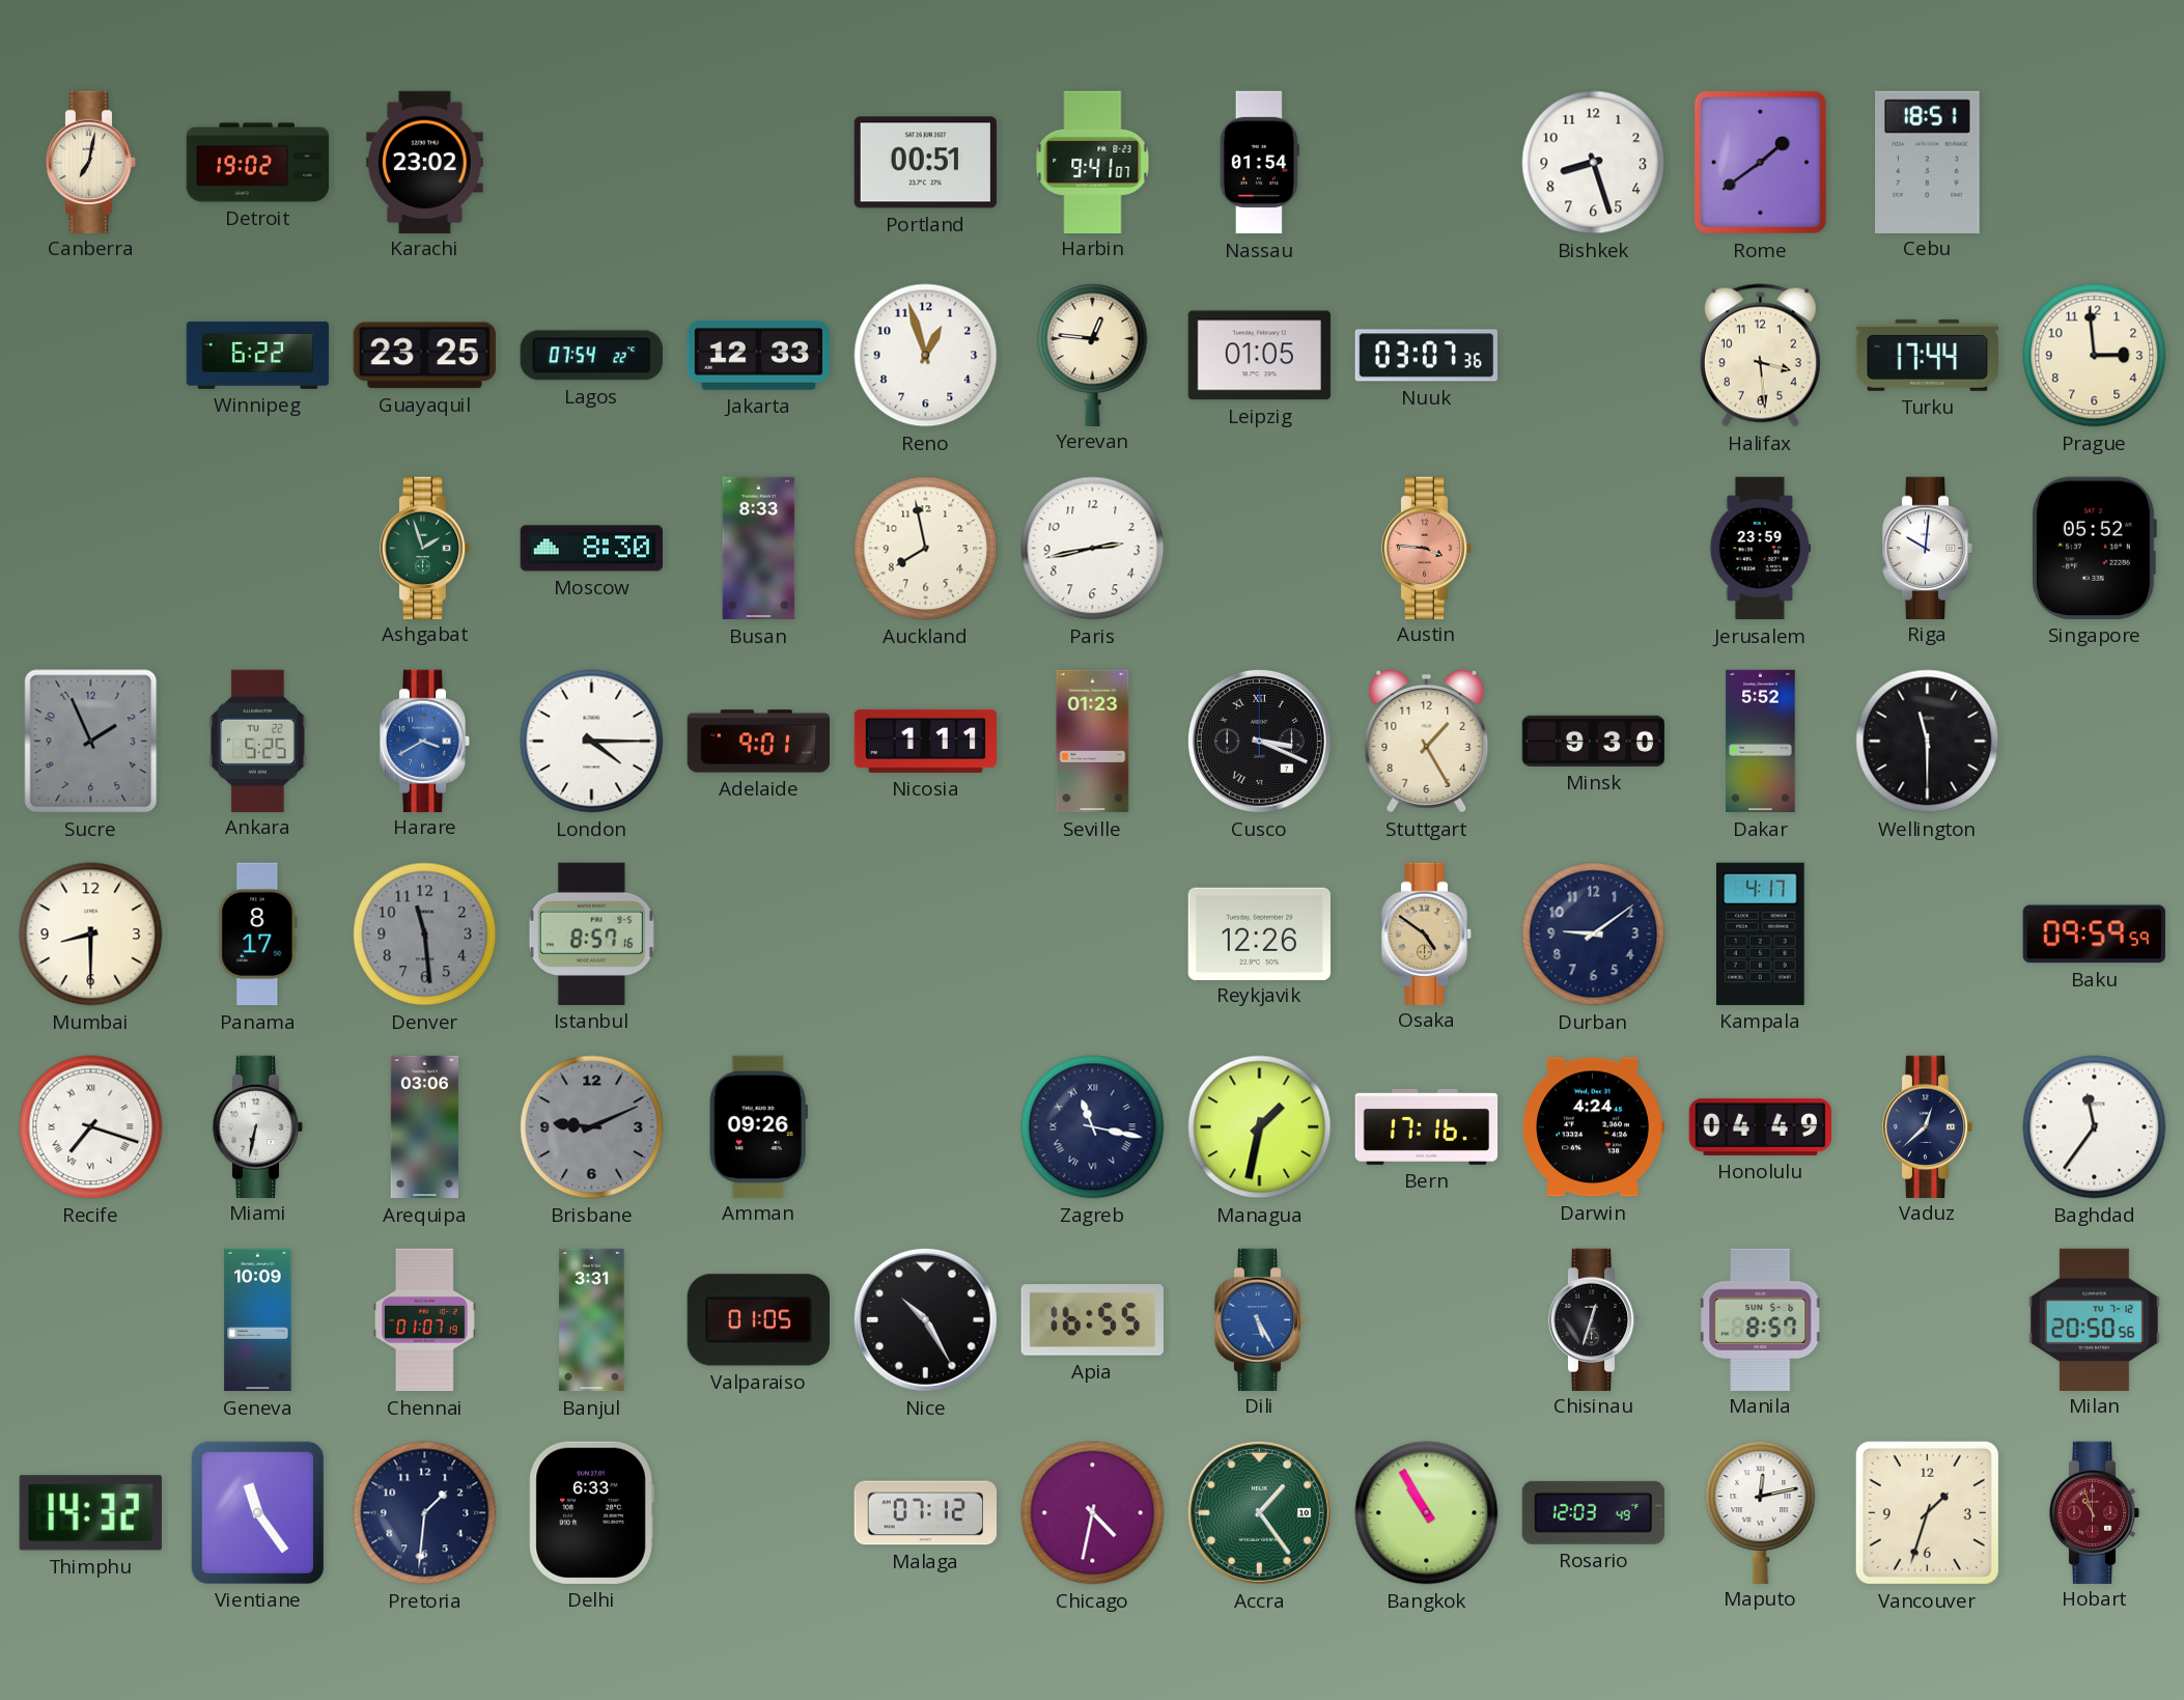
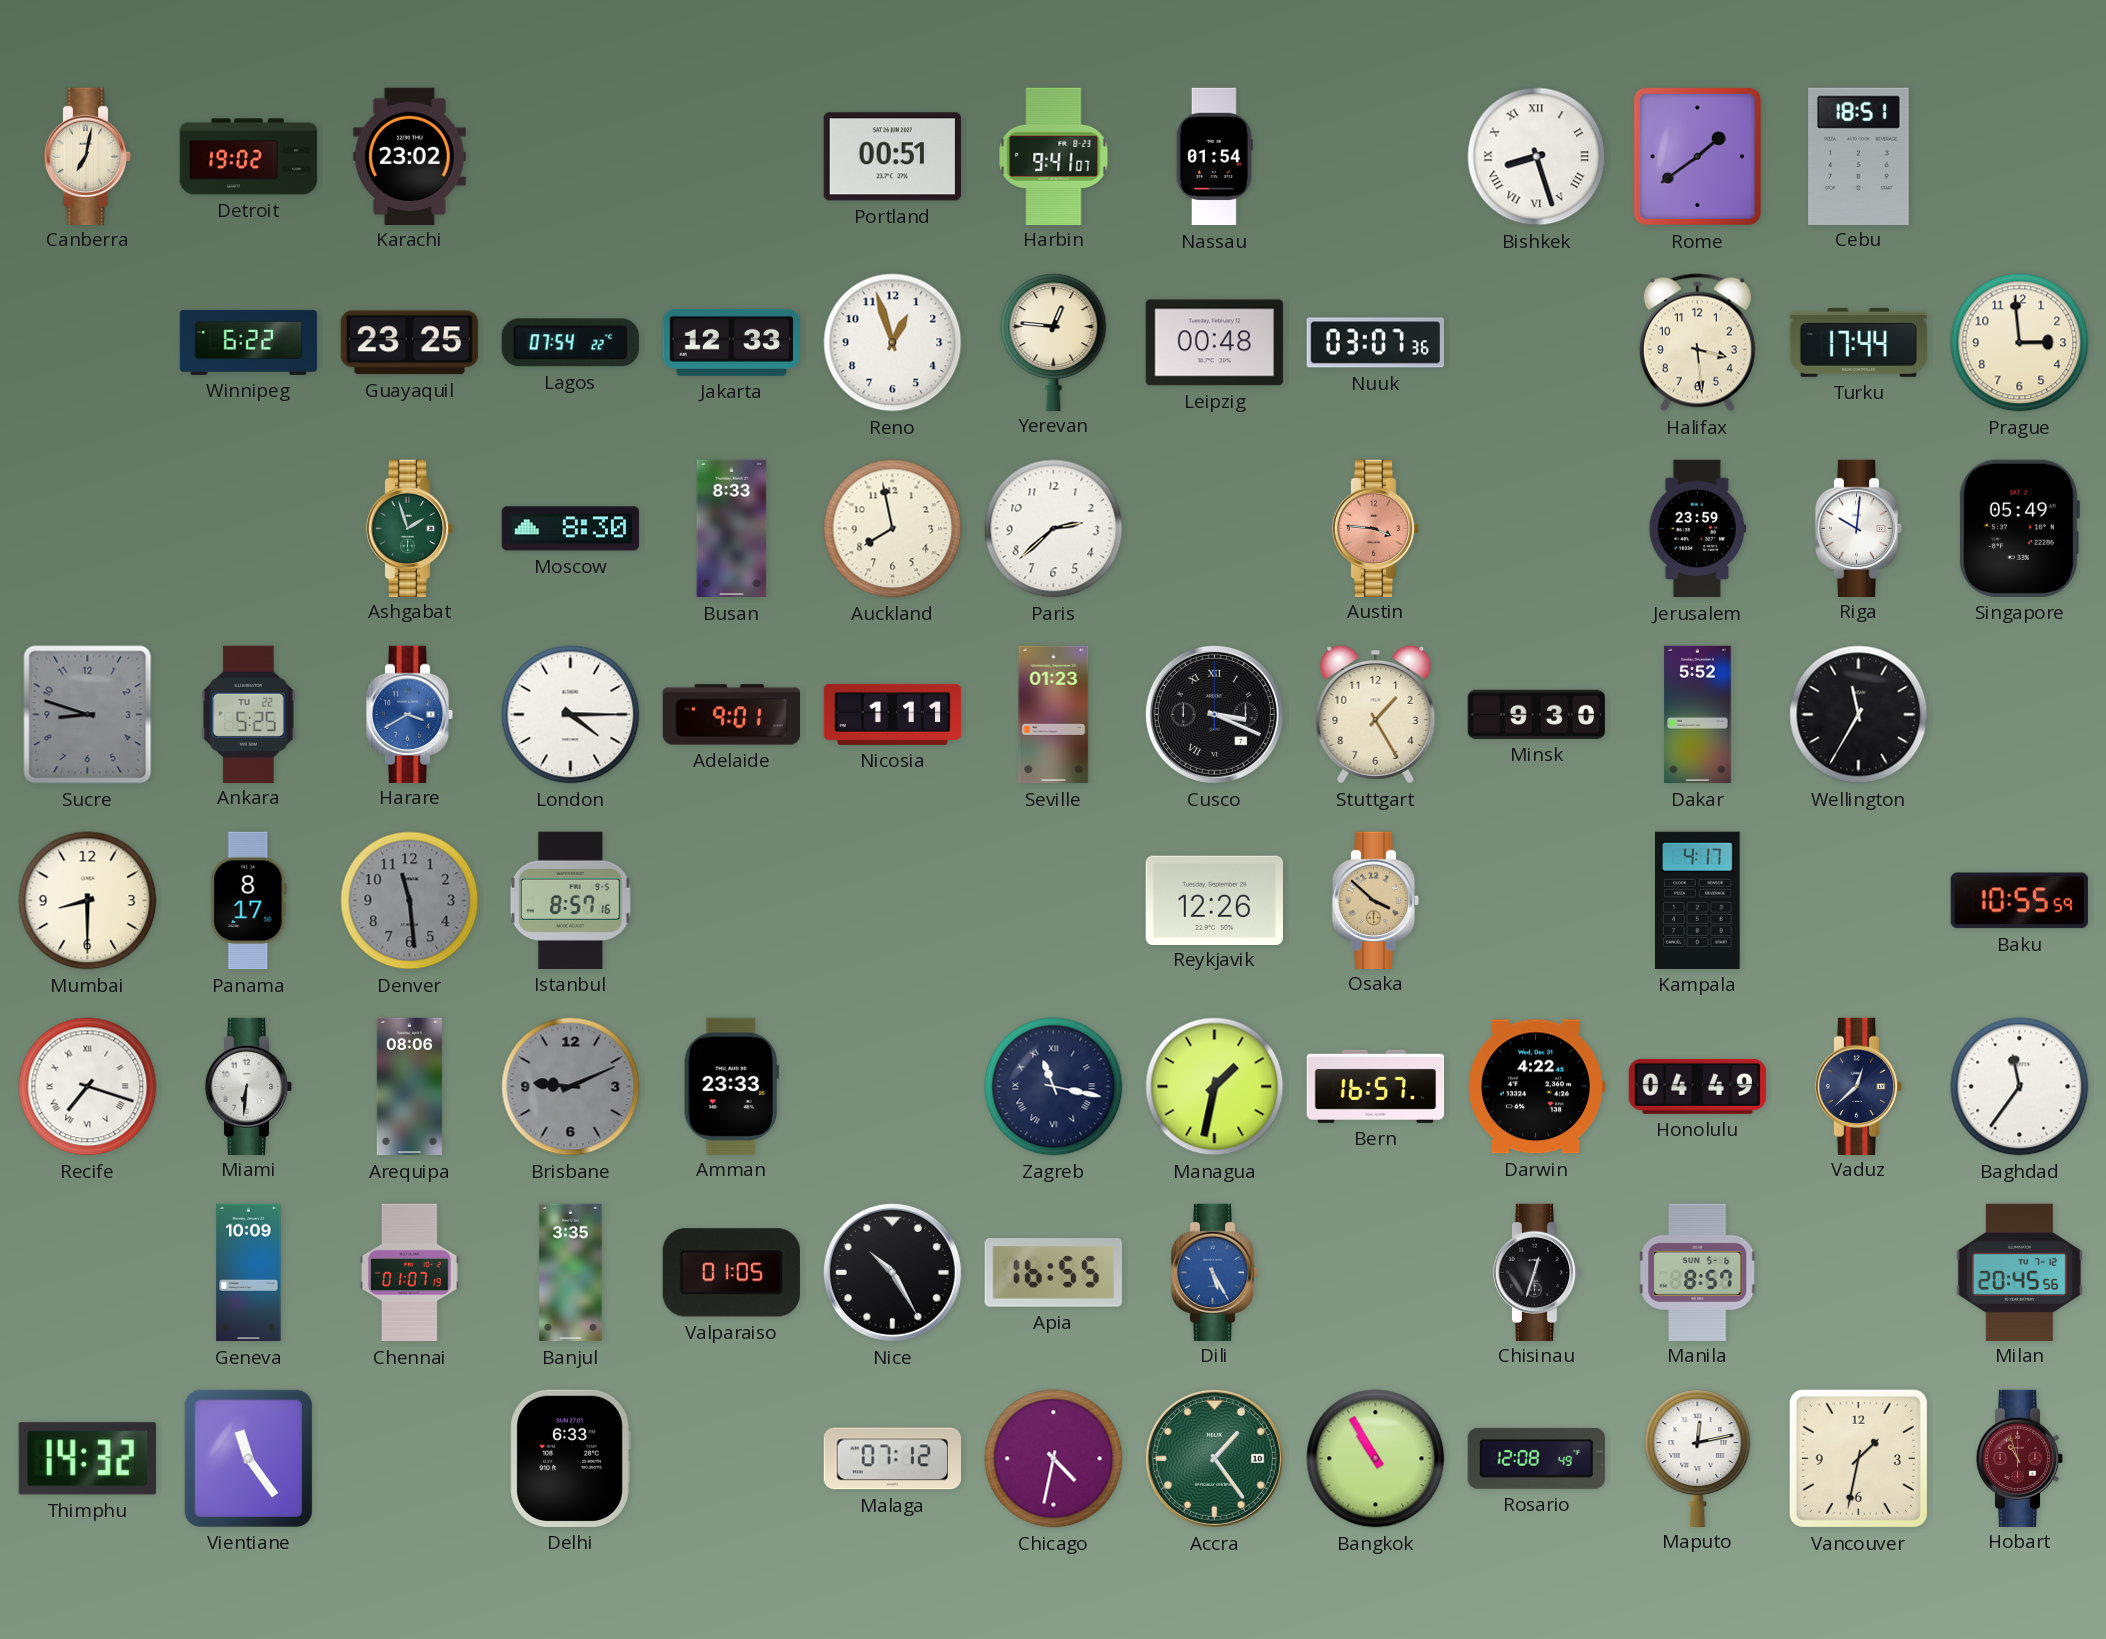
Bishkek numerals: Arabic -> Roman (1537, 157)
Leipzig: 01:05 -> 00:48 (1214, 343)
Paris: 2:43 -> 2:38 (1054, 529)
Singapore: 05:52 -> 05:49 (2019, 528)
Sucre: 1:56 -> 8:48 (88, 715)
Wellington: 11:30 -> 11:35 (1859, 715)
Osaka: 4:51 -> 3:52 (1376, 900)
Durban: 9:09 -> none (1594, 935)
Baku: 09:59 -> 10:55 (2019, 901)
Miami: 6:32 -> 6:31 (249, 1086)
Arequipa: 03:06 -> 08:06 (409, 1087)
Amman: 09:26 -> 23:33 (731, 1086)
Bern: 17:16 -> 16:57 (1376, 1086)
Darwin: 4:24 -> 4:22 (1536, 1087)
Banjul: 3:31 -> 3:35 (571, 1273)
Milan: 20:50 -> 20:45 (2019, 1272)
Pretoria: 1:31 -> none (425, 1513)
Rosario: 12:03 -> 12:08 (1536, 1458)
Vancouver: 1:33 -> 1:32 (1858, 1458)
